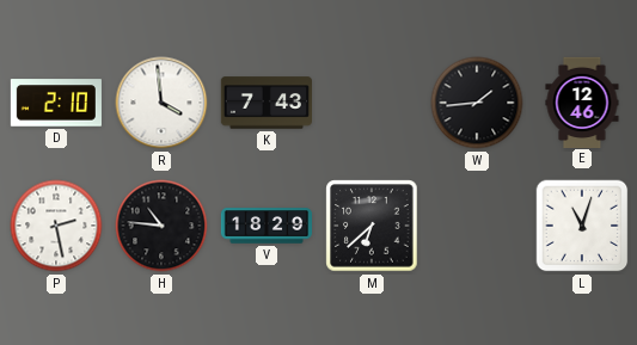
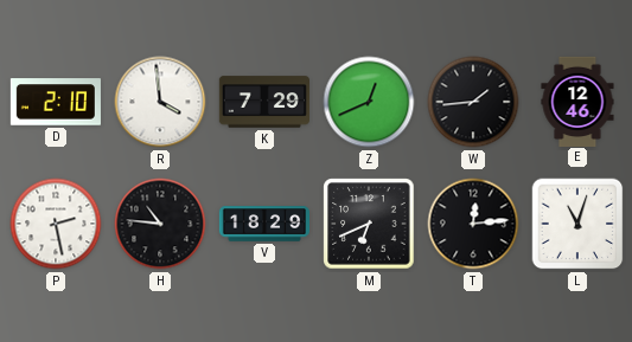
K: 7:43 -> 7:29 (263, 102)
Z: none -> 12:41 (369, 102)
M: 6:38 -> 6:41 (369, 224)
T: none -> 12:14 (473, 224)
